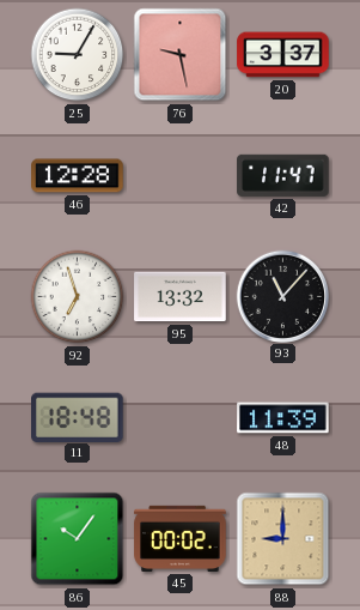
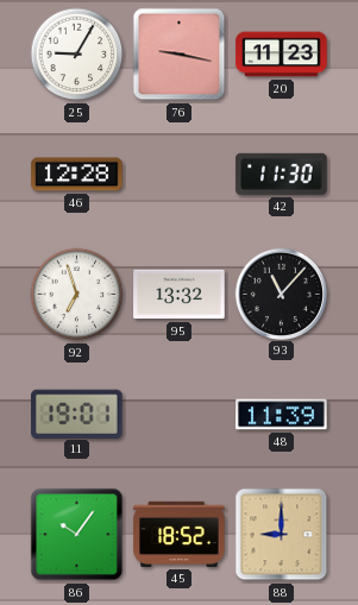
76: 9:28 -> 9:17 (180, 55)
20: 3:37 -> 11:23 (282, 55)
42: 11:47 -> 11:30 (282, 174)
11: 18:48 -> 19:01 (77, 414)
45: 00:02 -> 18:52 (180, 534)
